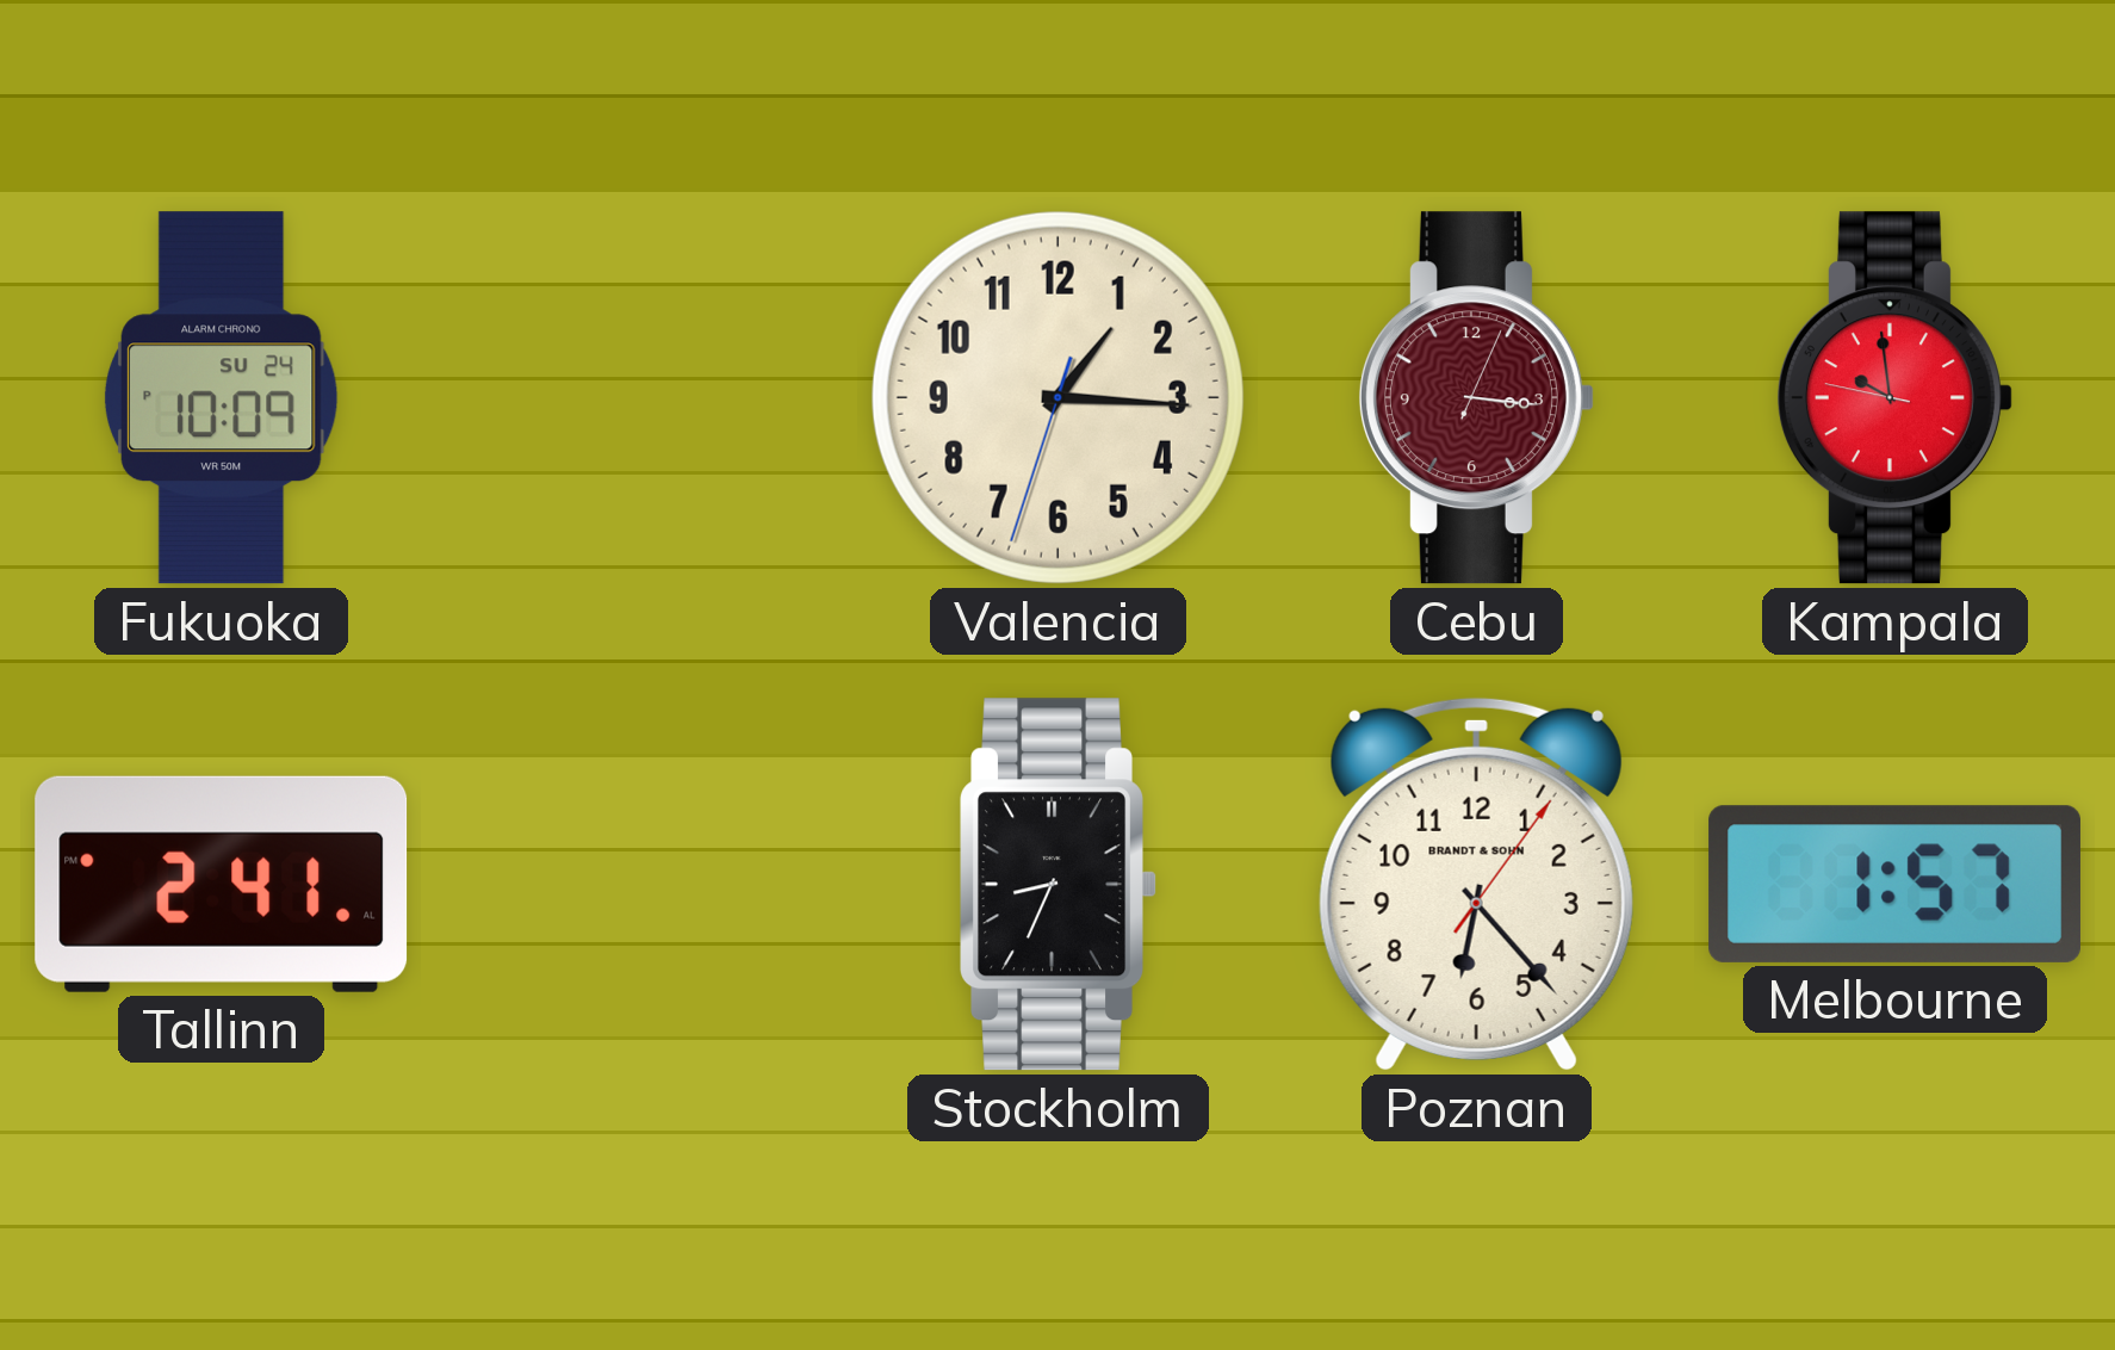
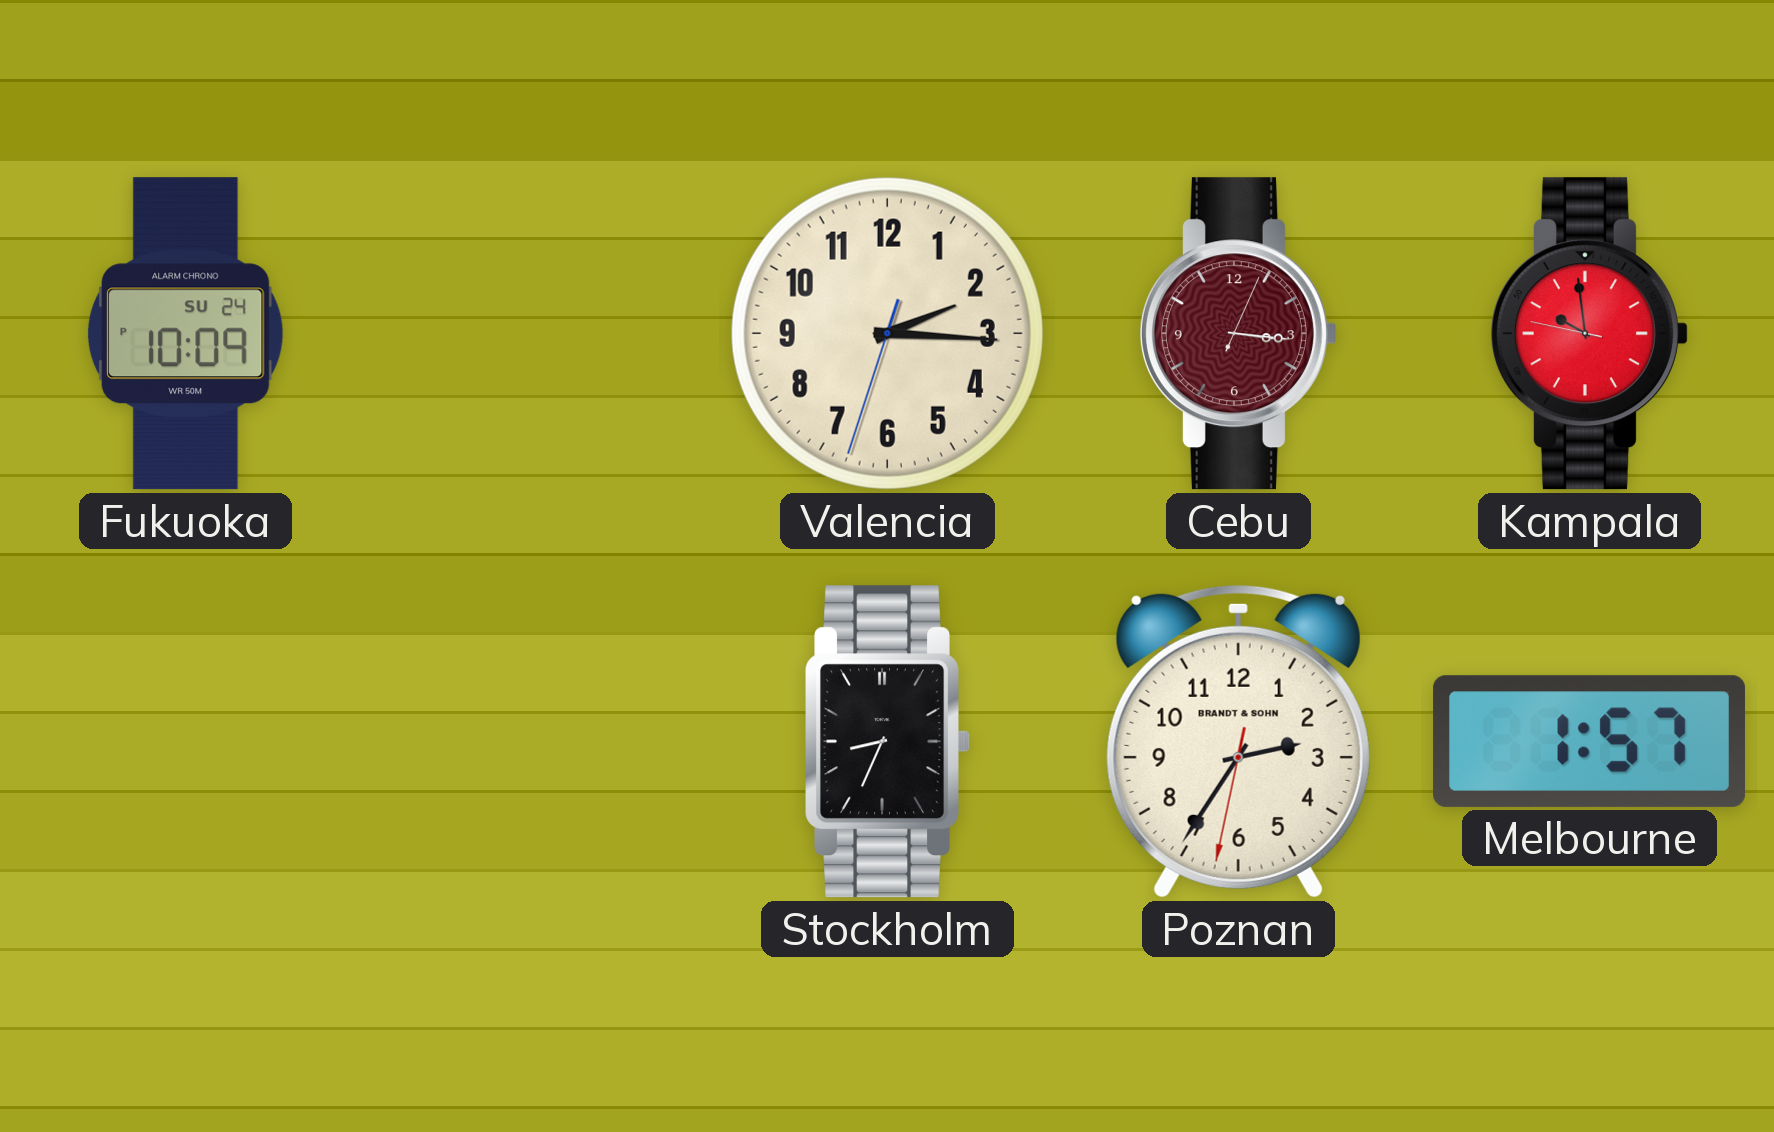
Valencia: 1:15 -> 2:15 (887, 333)
Tallinn: 2:41 -> none (222, 884)
Poznan: 6:23 -> 2:35 (1238, 741)
